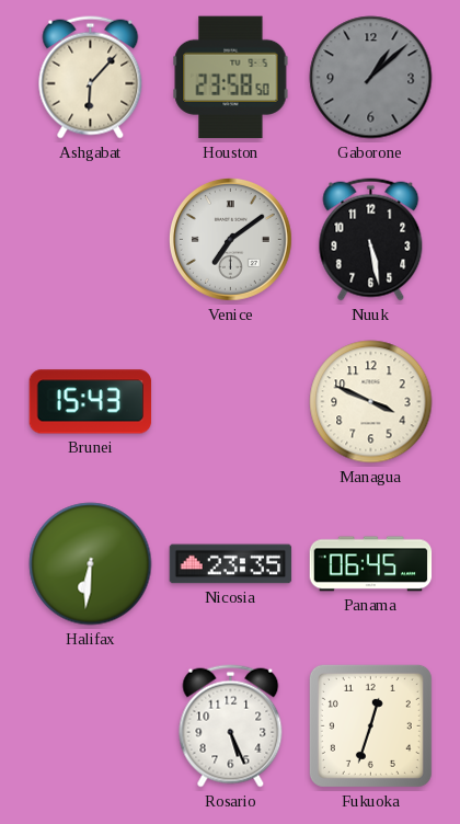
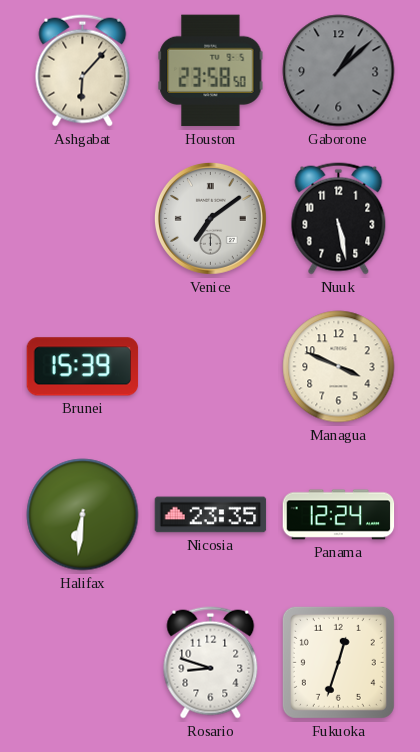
Brunei: 15:43 -> 15:39 (83, 367)
Panama: 06:45 -> 12:24 (339, 515)
Rosario: 5:26 -> 8:48 (211, 663)
